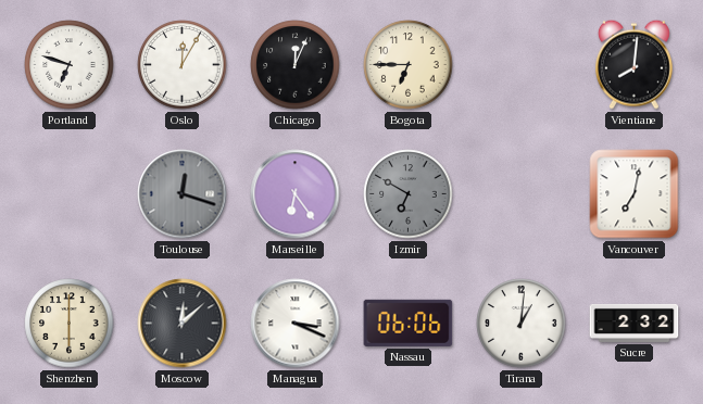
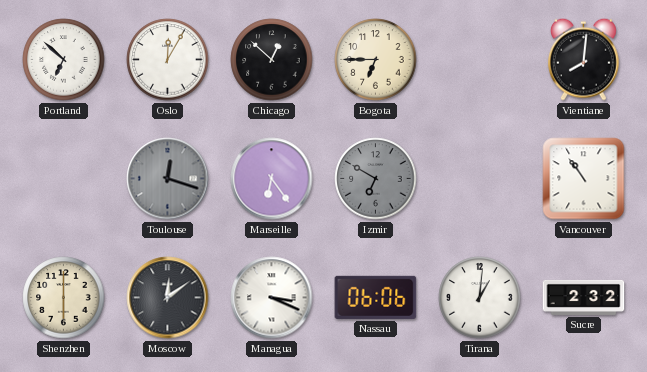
Portland: 6:48 -> 6:52 (64, 60)
Chicago: 12:04 -> 12:52 (272, 60)
Vancouver: 7:02 -> 10:54 (584, 179)
Moscow: 12:08 -> 12:09 (168, 298)
